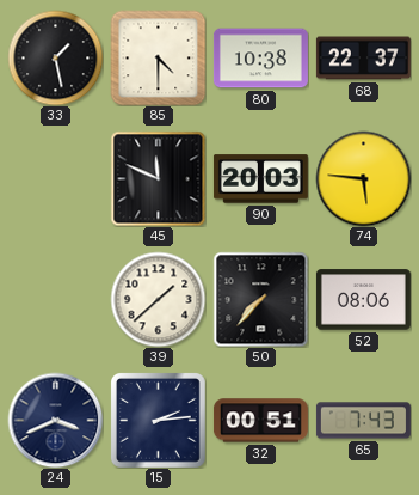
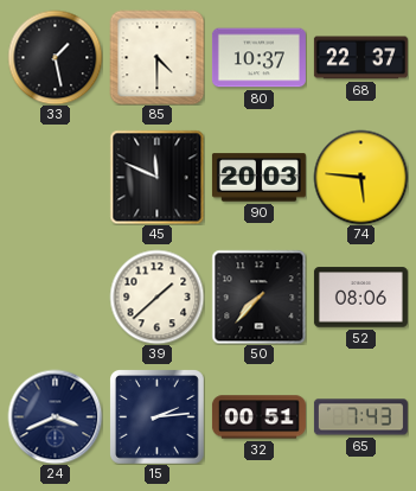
80: 10:38 -> 10:37 (258, 58)
